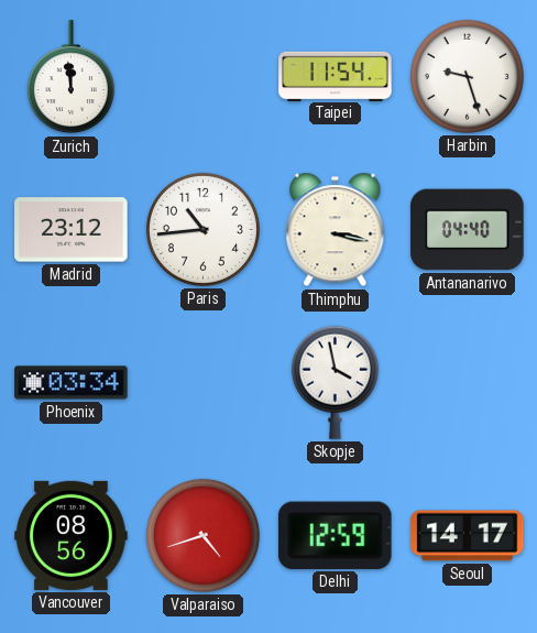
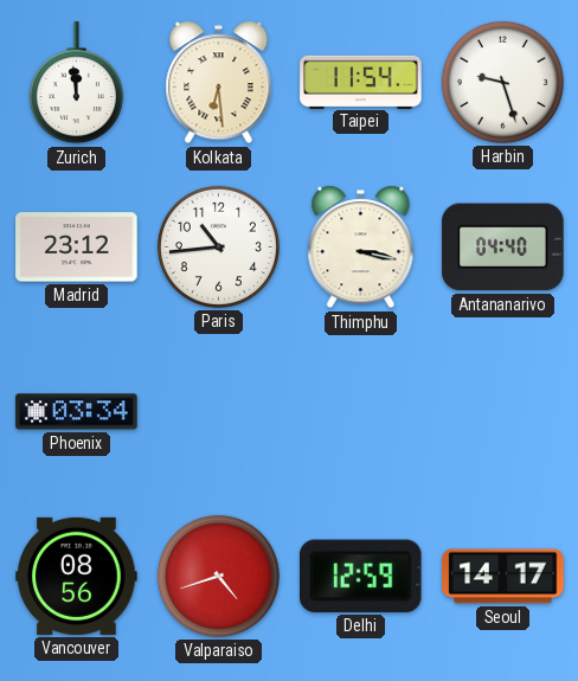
Kolkata: none -> 6:29 (219, 83)
Skopje: 3:58 -> none (335, 382)
